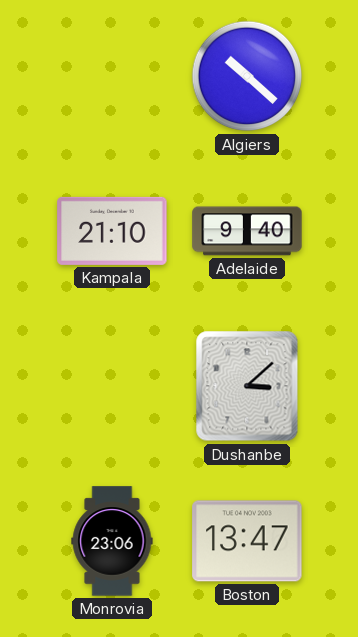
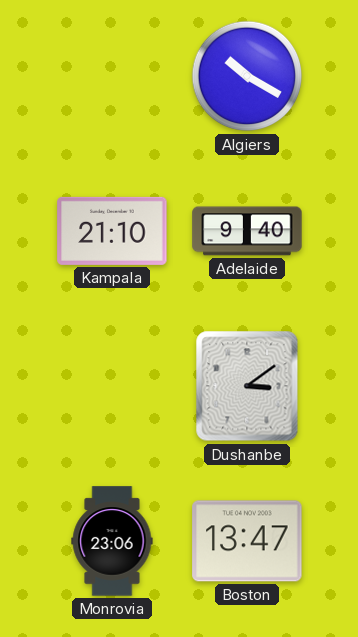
Algiers: 10:22 -> 10:20 (247, 76)
Dushanbe: 3:08 -> 3:09 (247, 386)
